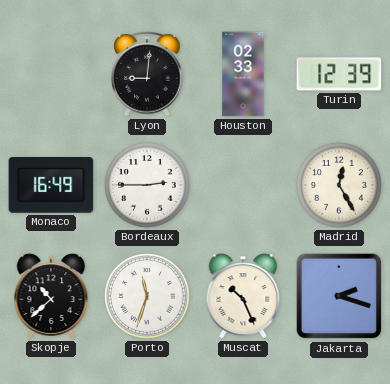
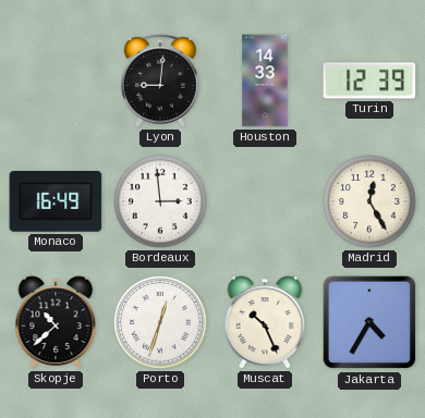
Houston: 02:33 -> 14:33 (265, 81)
Bordeaux: 2:45 -> 2:59 (160, 201)
Porto: 11:33 -> 12:33 (160, 322)
Jakarta: 2:18 -> 4:35 (369, 322)
